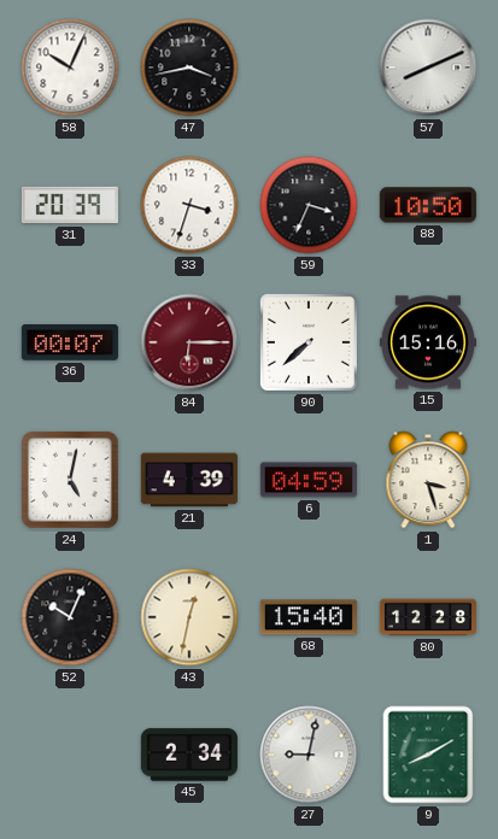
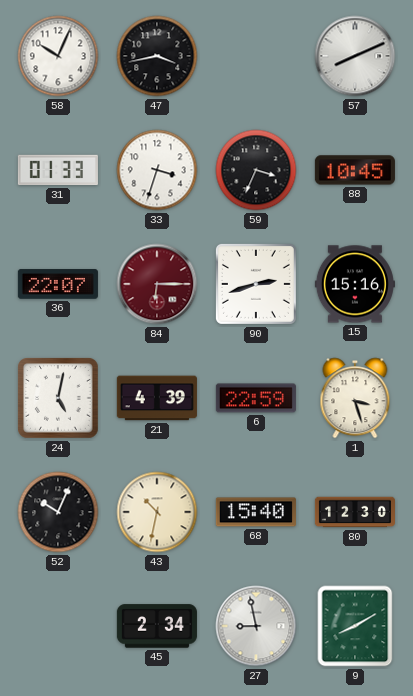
31: 20:39 -> 01:33 (58, 170)
88: 10:50 -> 10:45 (355, 170)
36: 00:07 -> 22:07 (58, 284)
90: 7:38 -> 2:42 (256, 284)
6: 04:59 -> 22:59 (256, 398)
43: 12:32 -> 10:32 (157, 512)
80: 12:28 -> 12:30 (355, 512)
27: 9:02 -> 8:58 (256, 626)
